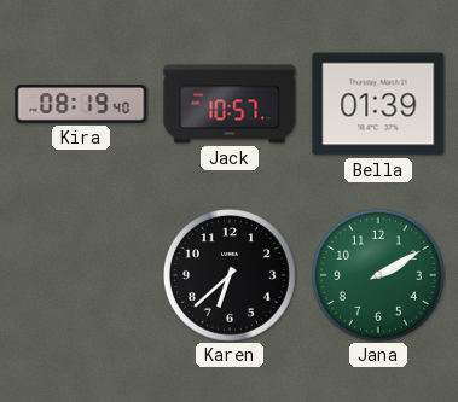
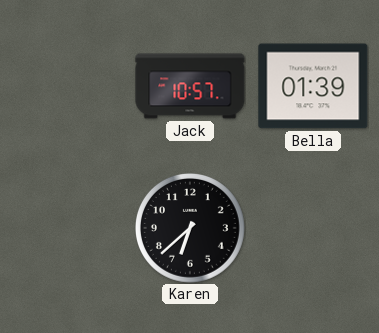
Kira: 08:19 -> none (81, 105)
Jana: 2:10 -> none (378, 275)
